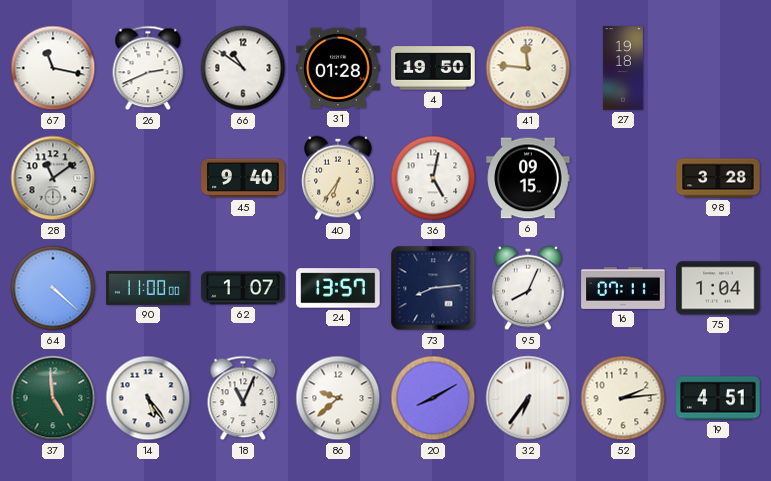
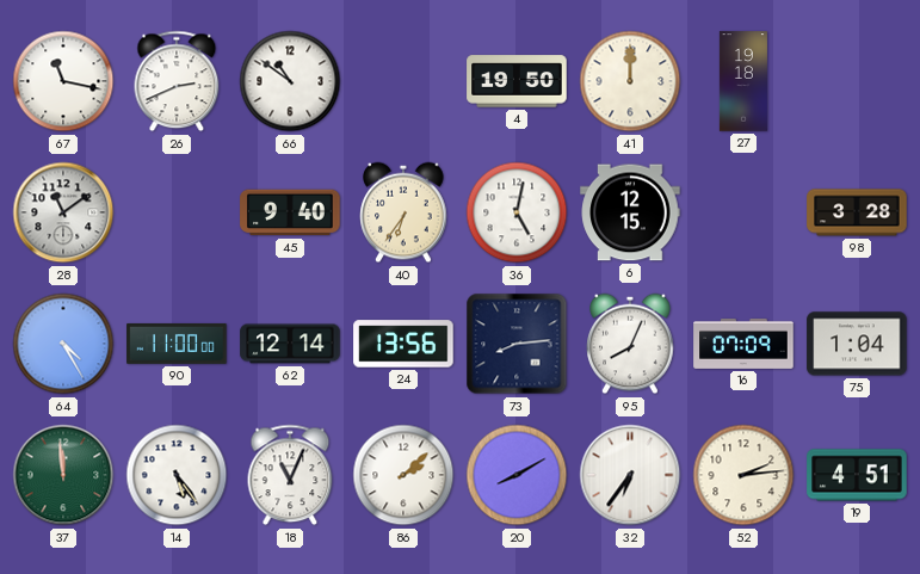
31: 01:28 -> none (338, 68)
41: 11:46 -> 12:00 (630, 81)
6: 09:15 -> 12:15 (630, 212)
64: 4:22 -> 4:25 (63, 344)
62: 1:07 -> 12:14 (290, 344)
24: 13:57 -> 13:56 (403, 344)
16: 07:11 -> 07:09 (743, 344)
37: 4:59 -> 11:59 (63, 475)
86: 9:38 -> 2:08 (403, 475)
